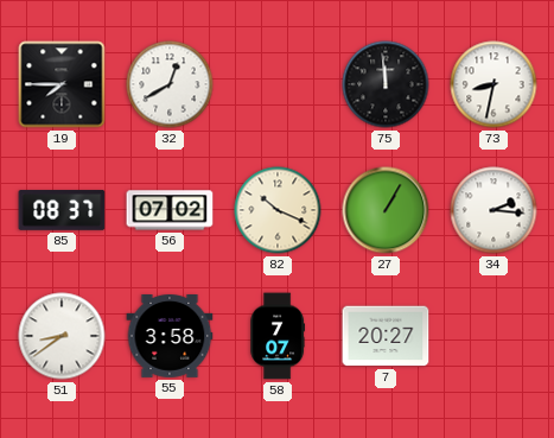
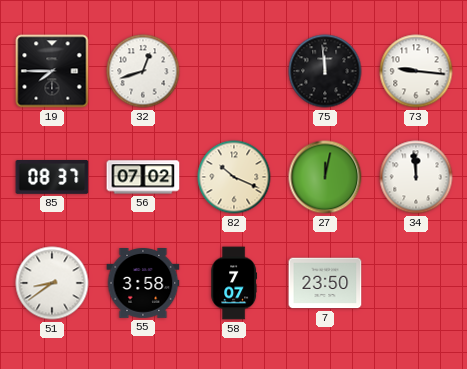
32: 12:40 -> 12:42 (143, 71)
73: 8:32 -> 9:16 (416, 71)
27: 1:05 -> 12:02 (325, 177)
34: 2:16 -> 11:59 (416, 177)
7: 20:27 -> 23:50 (325, 283)
